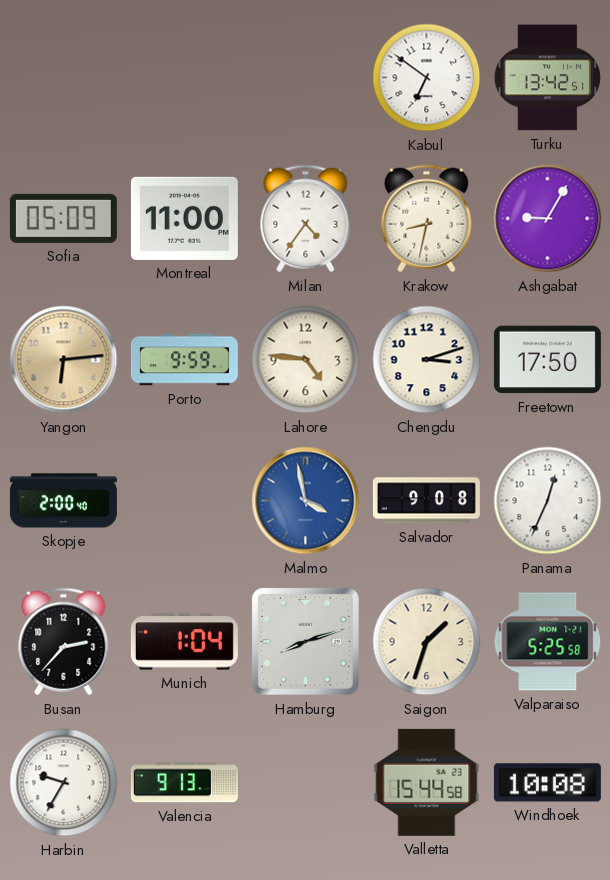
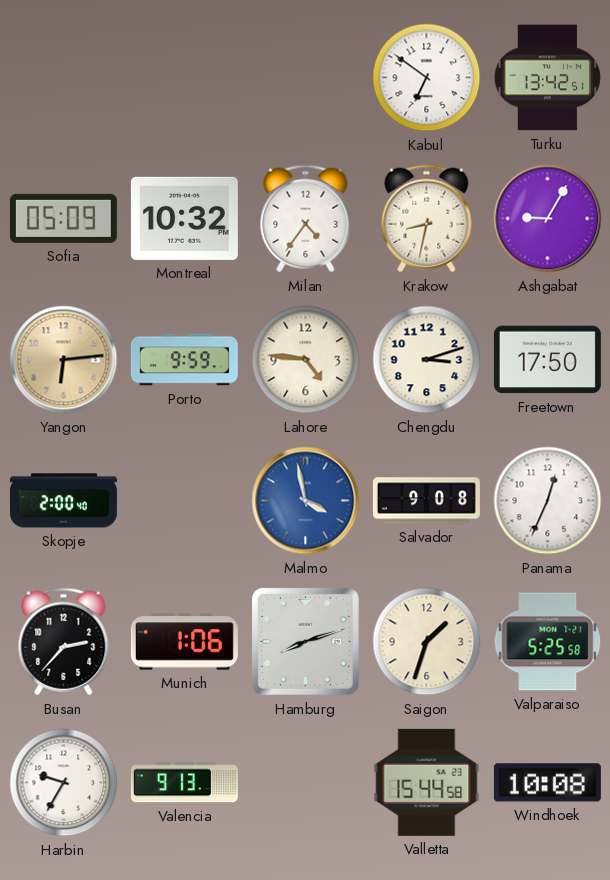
Montreal: 11:00 -> 10:32 (184, 218)
Munich: 1:04 -> 1:06 (184, 642)
